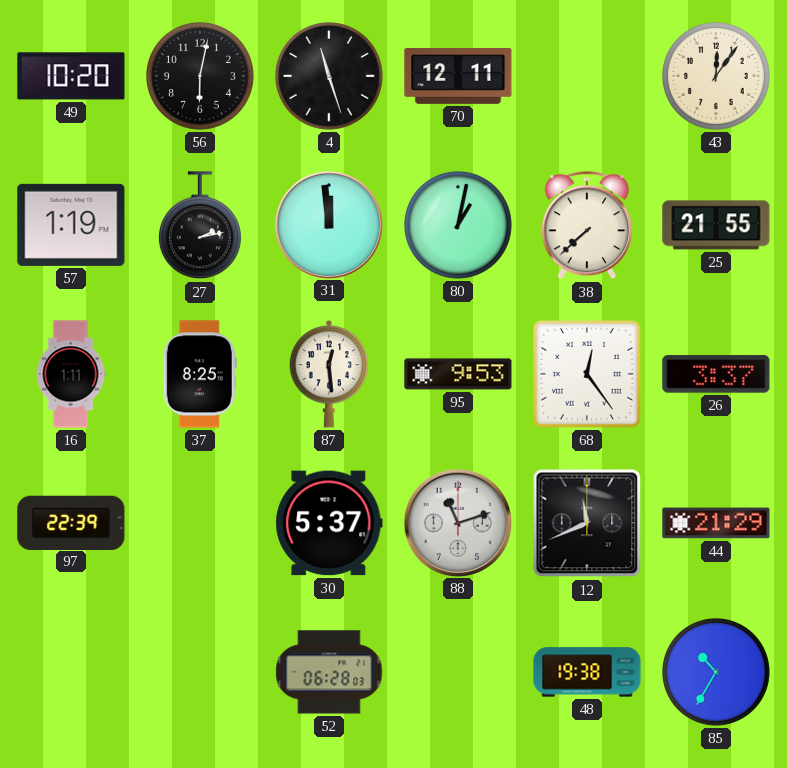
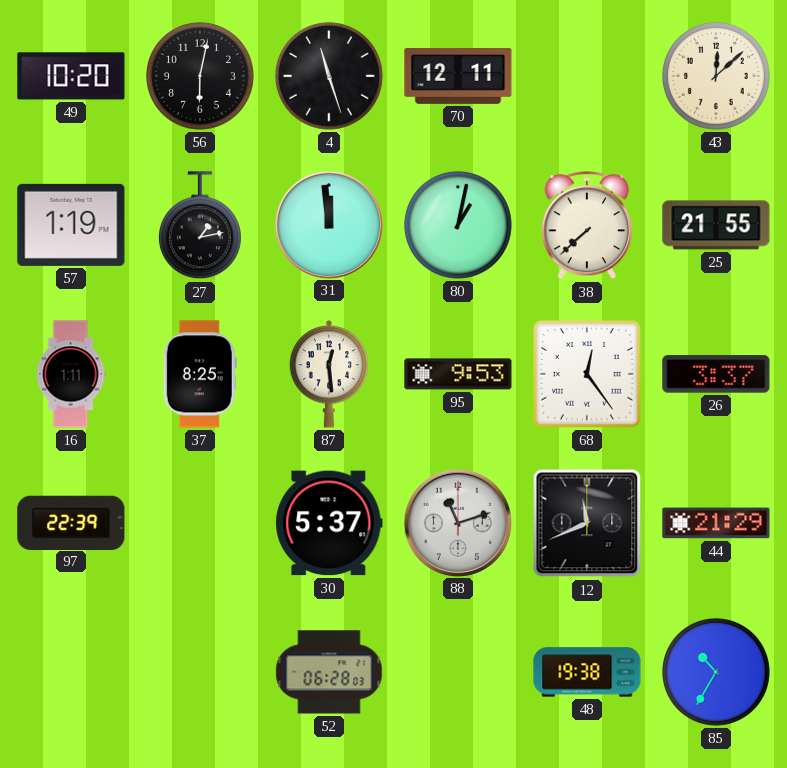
43: 12:06 -> 12:08 (716, 76)
27: 2:13 -> 1:13 (200, 226)
